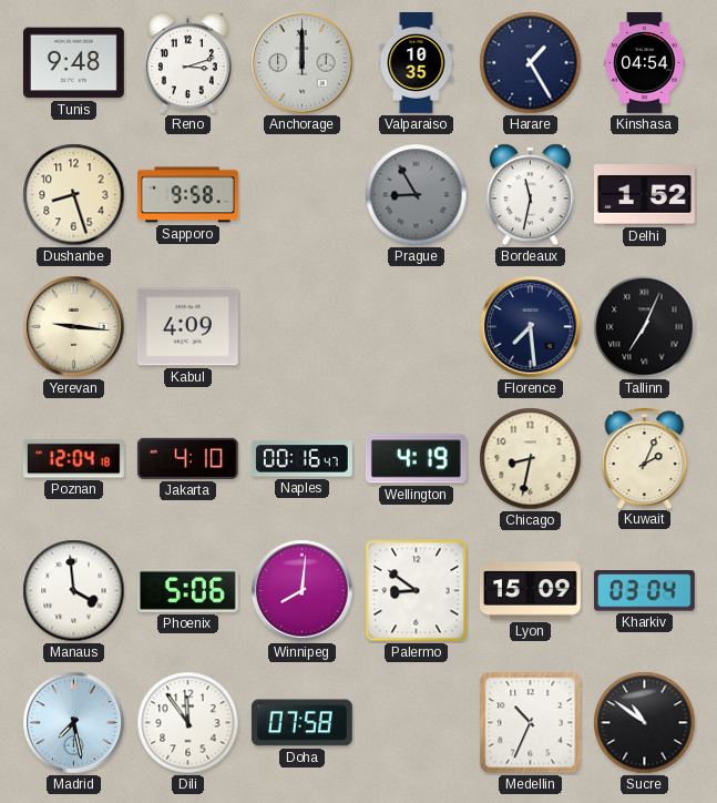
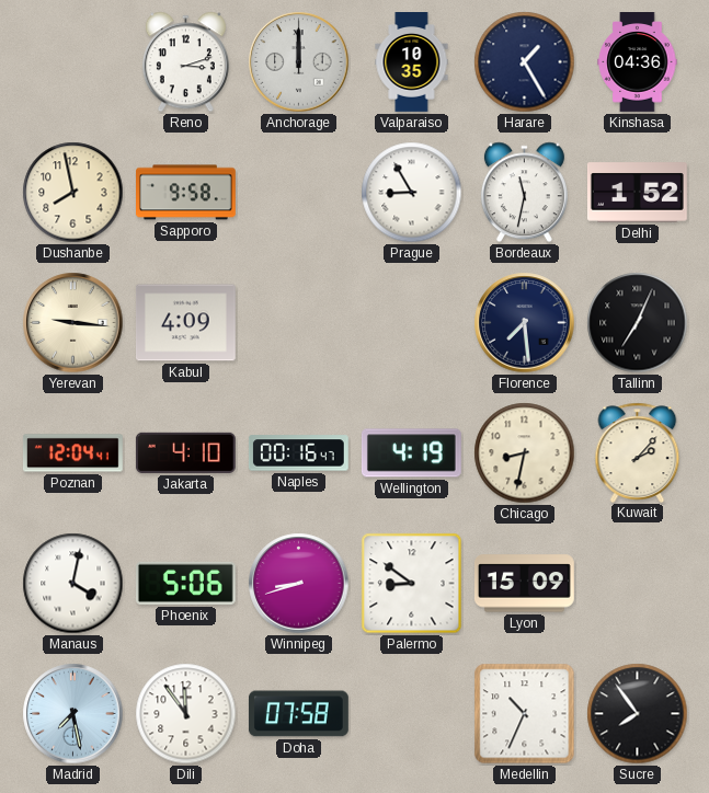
Tunis: 9:48 -> none (73, 63)
Kinshasa: 04:54 -> 04:36 (638, 62)
Dushanbe: 8:27 -> 7:58 (73, 193)
Prague dial: grey -> white (412, 193)
Poznan: 12:04:18 -> 12:04:41 (72, 453)
Kuwait: 2:04 -> 2:07 (638, 452)
Manaus: 3:59 -> 4:02 (73, 584)
Winnipeg: 8:01 -> 8:42 (299, 584)
Kharkiv: 03:04 -> none (644, 591)
Sucre: 10:51 -> 7:54 (638, 714)
